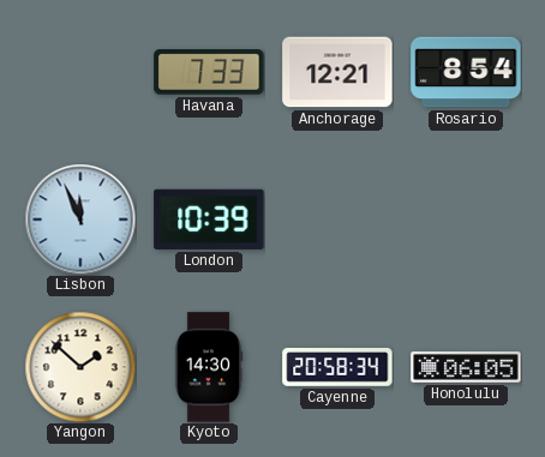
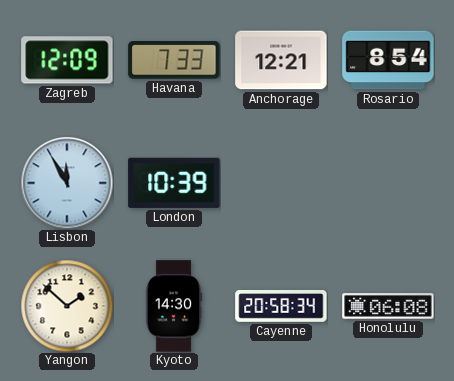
Zagreb: none -> 12:09 (67, 60)
Lisbon: 11:56 -> 11:55 (67, 183)
Honolulu: 06:05 -> 06:08 (388, 306)
